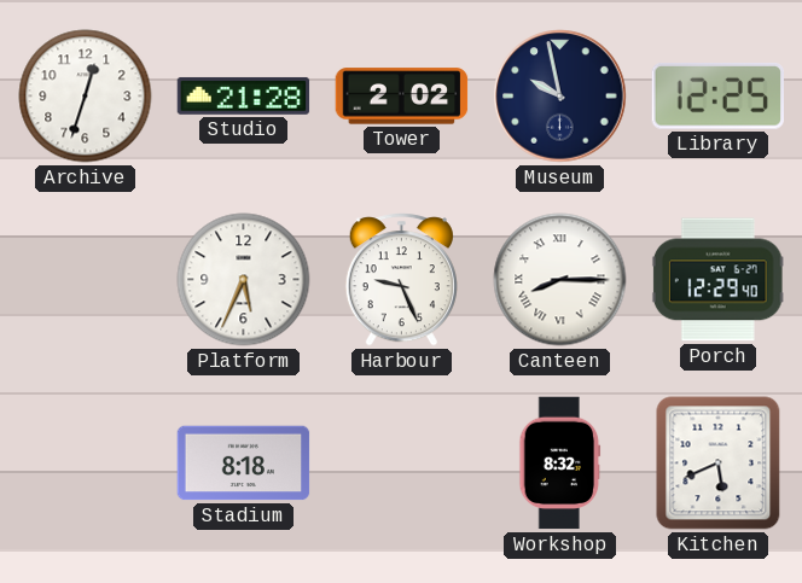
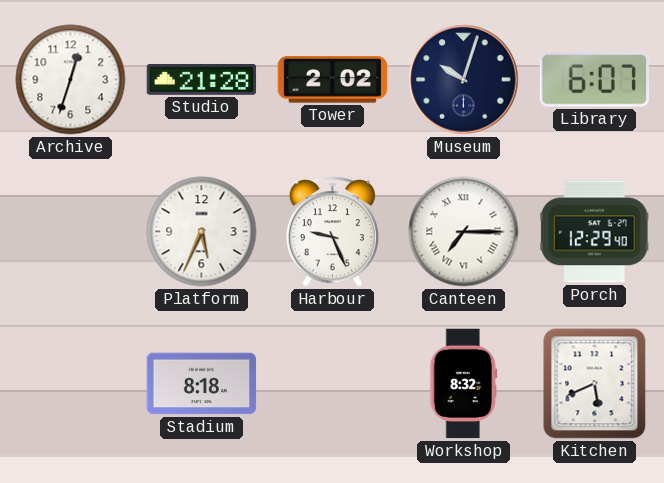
Museum: 9:58 -> 10:03 (464, 80)
Library: 12:25 -> 6:07 (594, 80)
Canteen: 8:15 -> 7:15 (464, 232)
